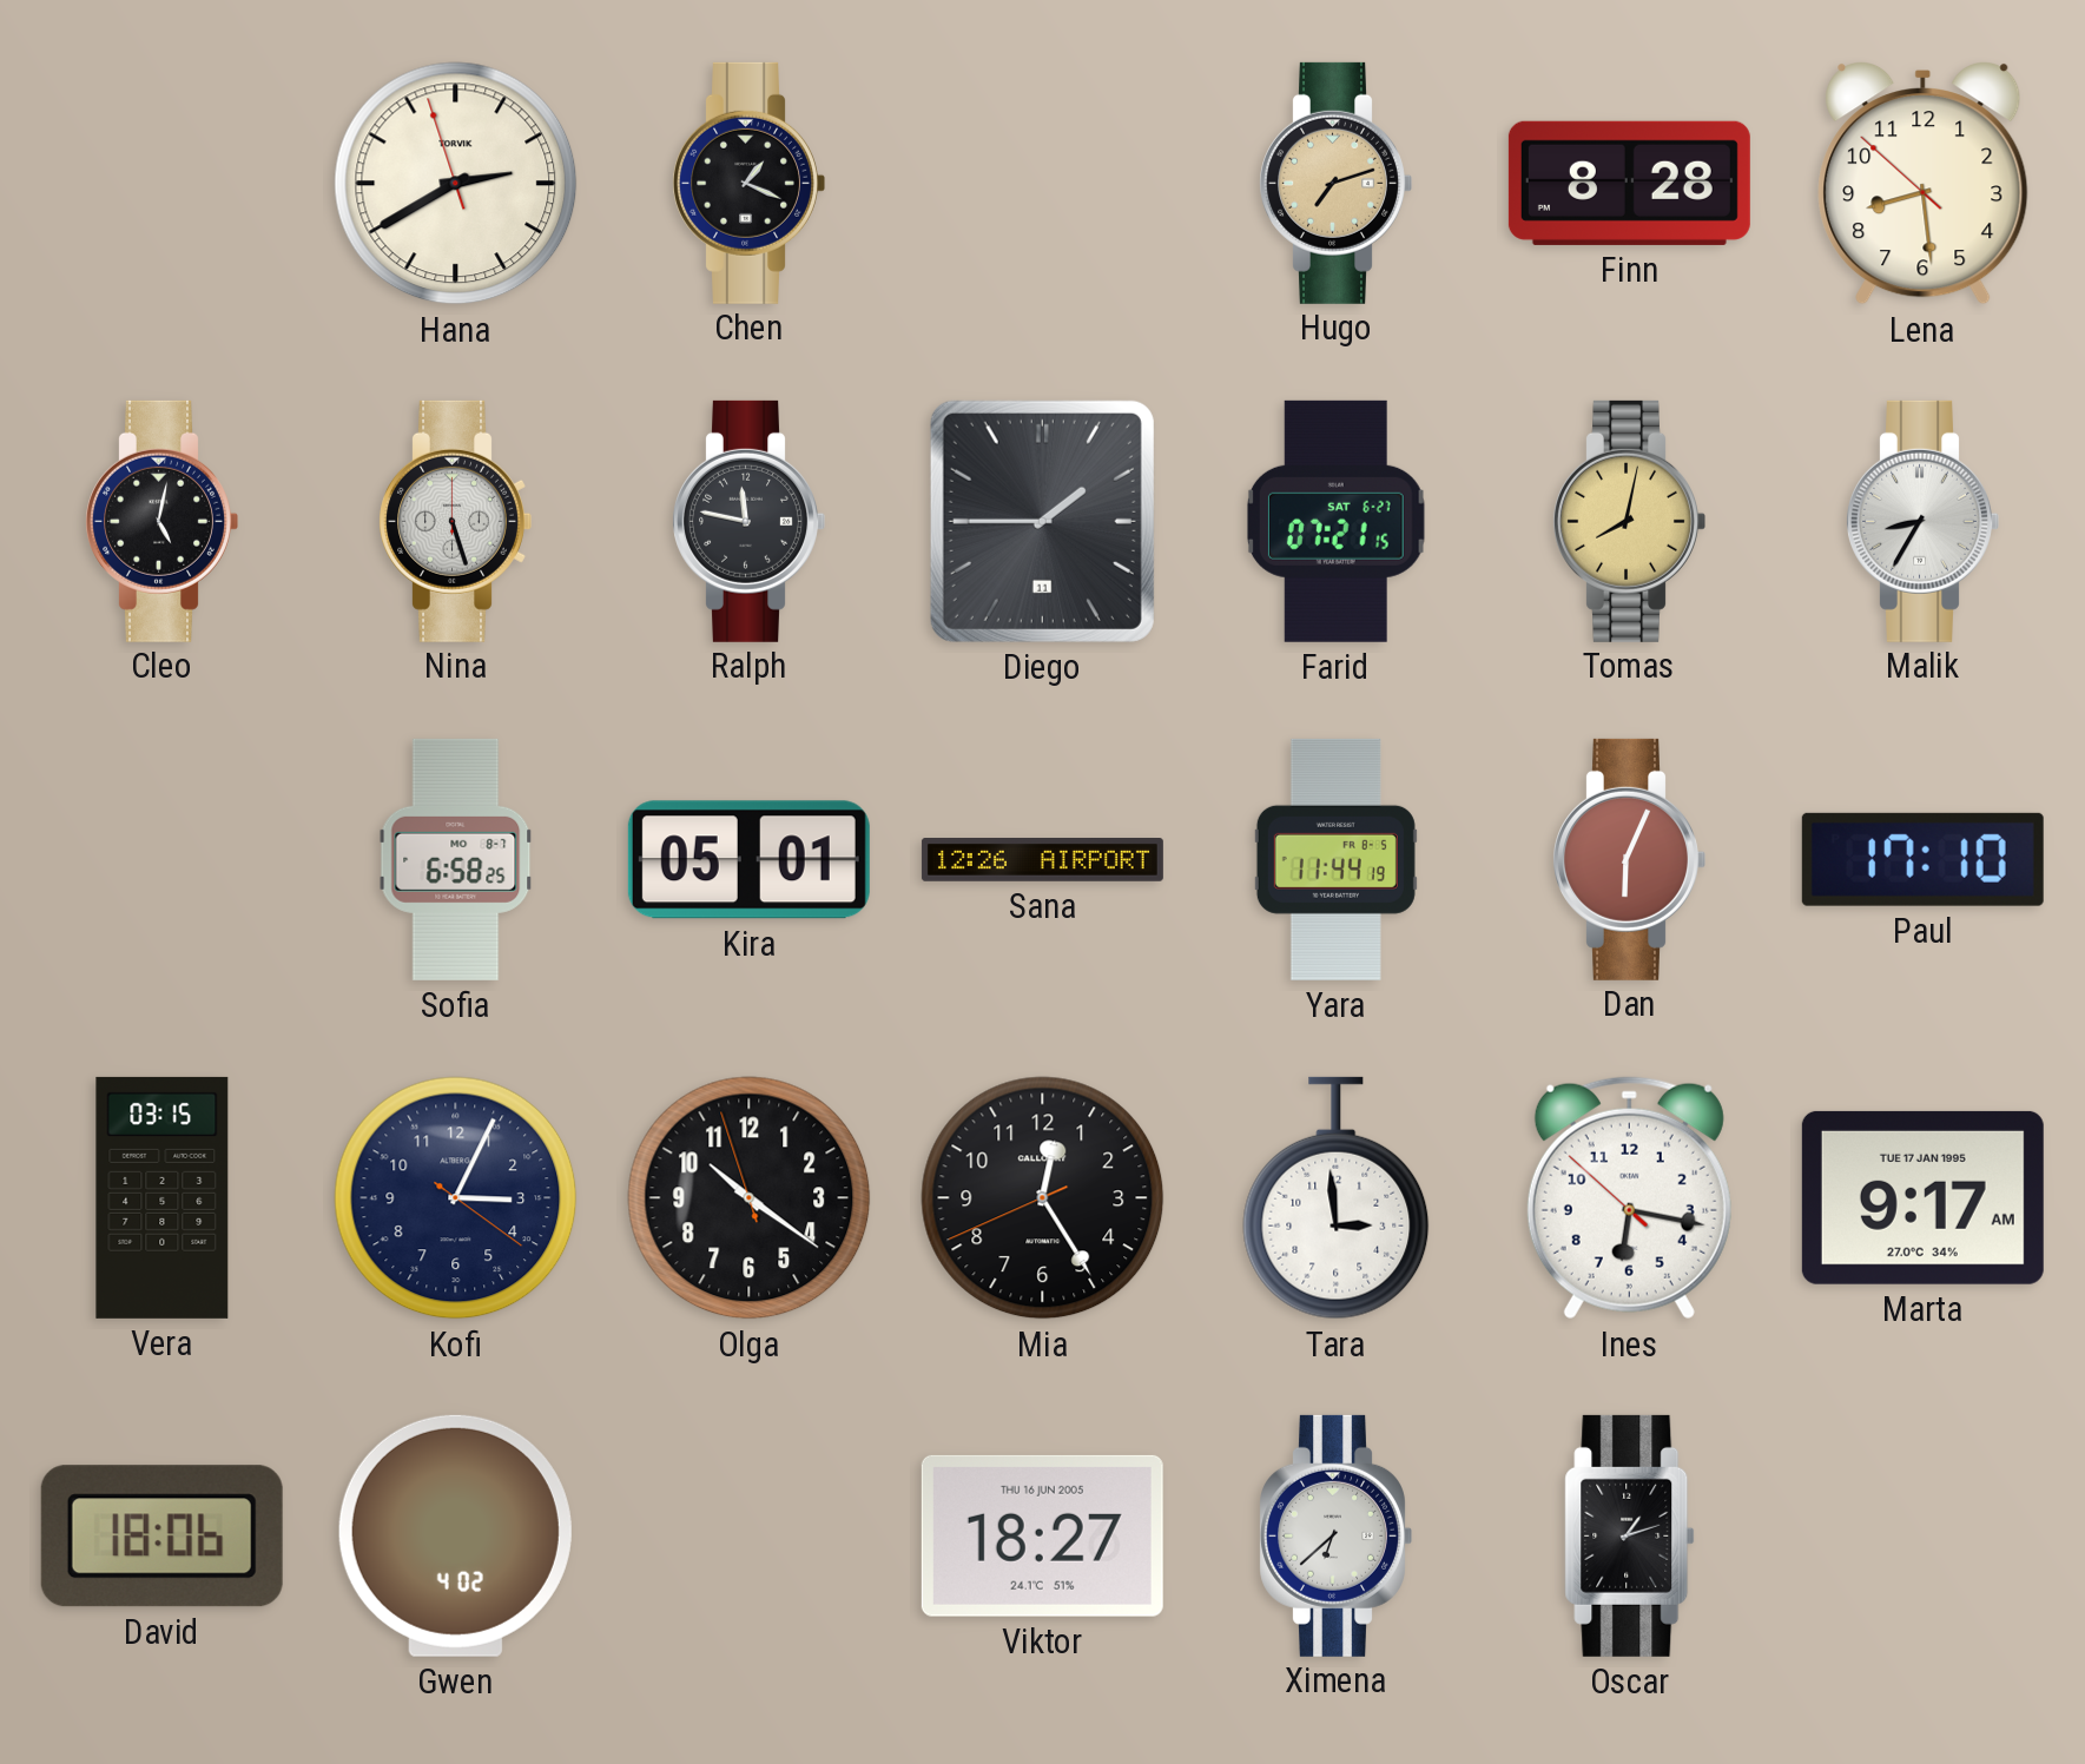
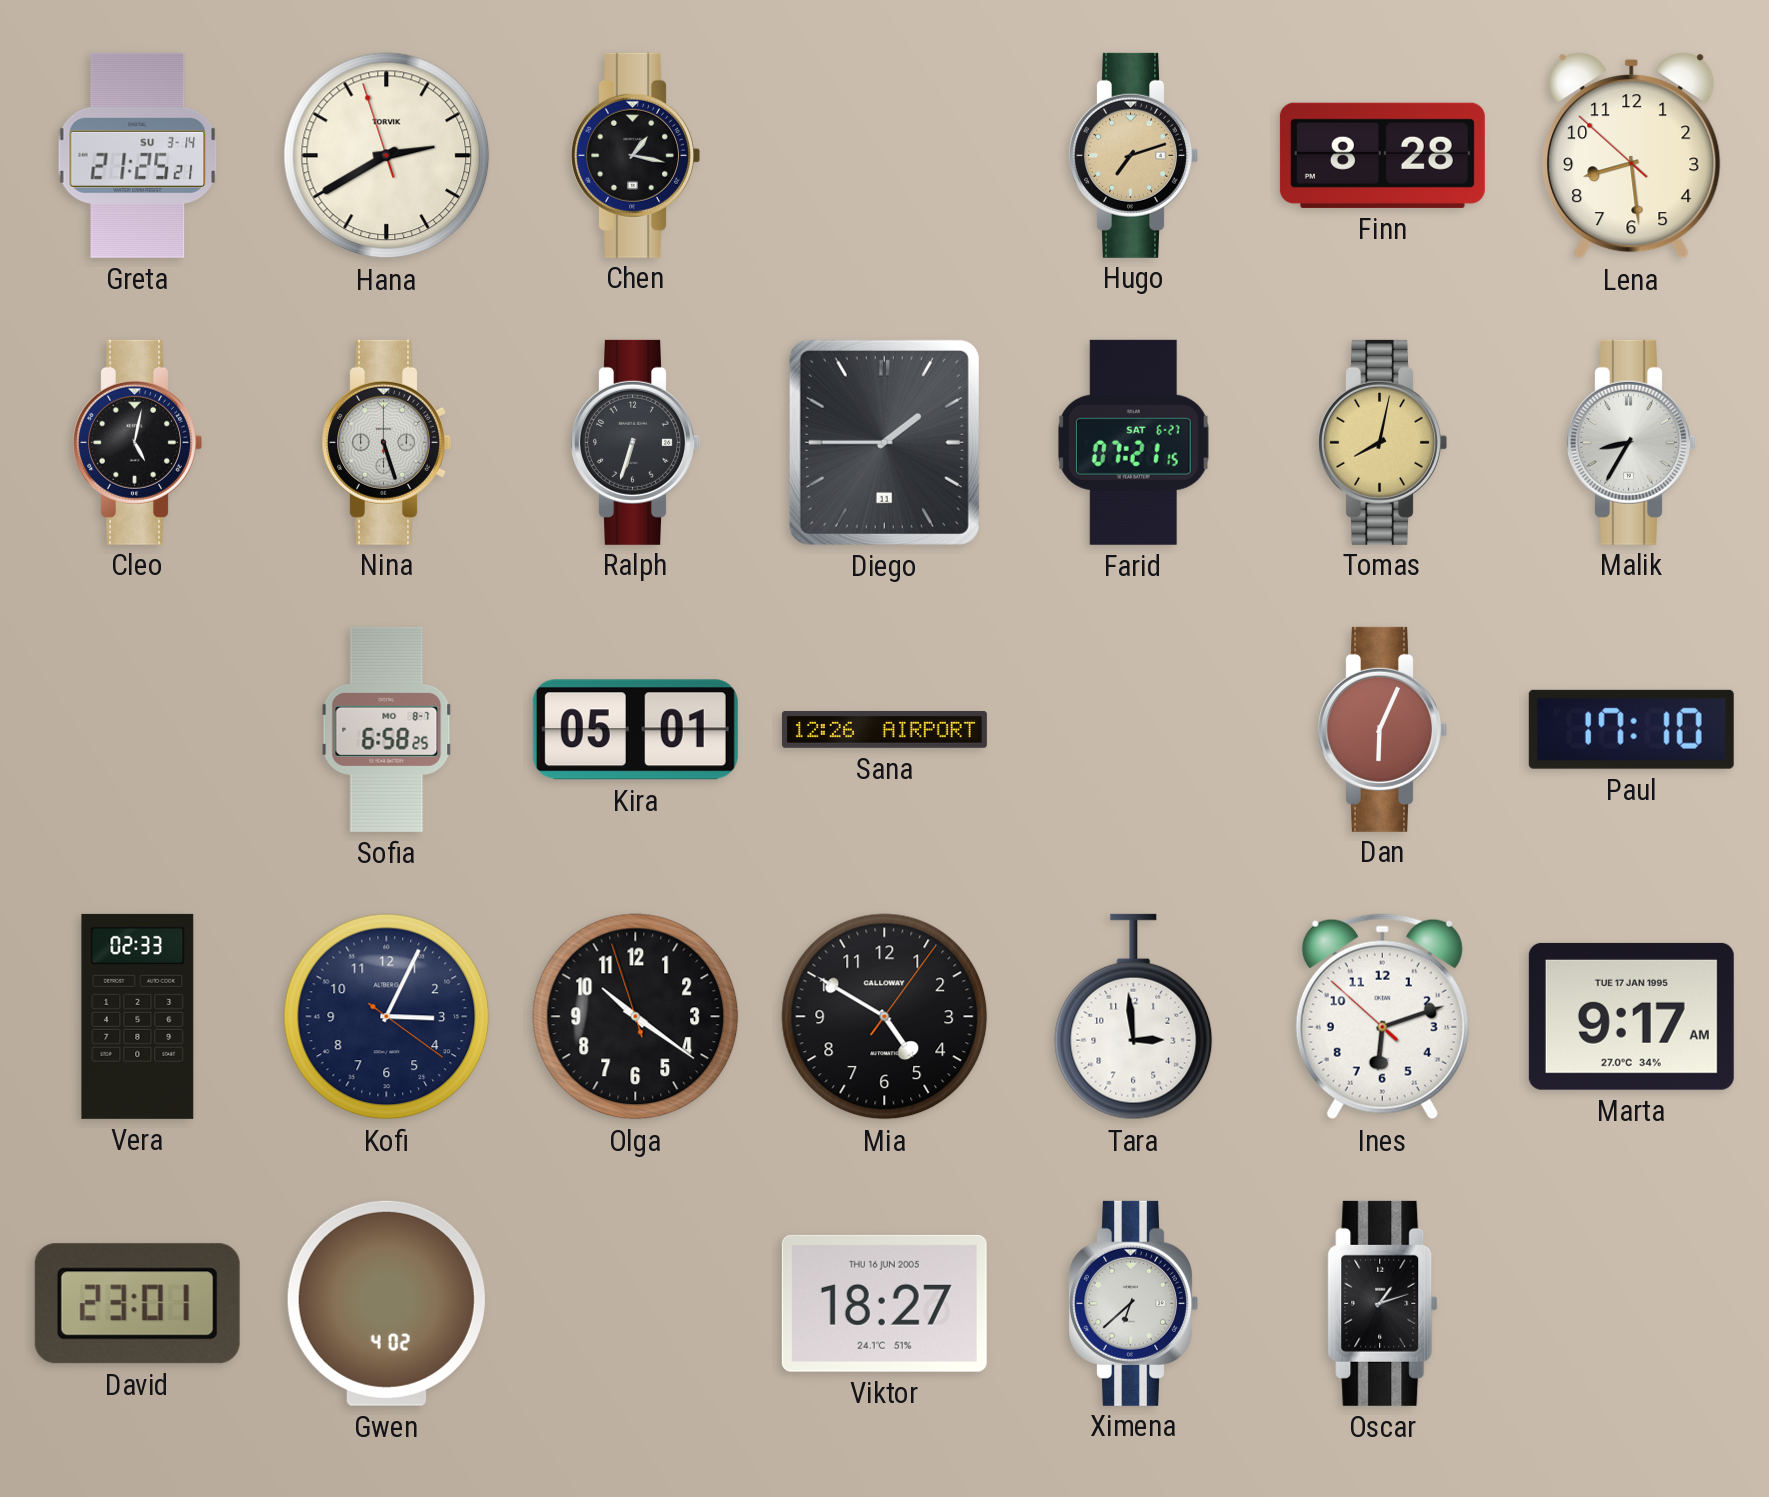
Greta: none -> 21:25 (138, 155)
Chen: 1:19 -> 1:17 (635, 155)
Ralph: 11:47 -> 6:33 (635, 442)
Yara: 11:44 -> none (1335, 859)
Vera: 03:15 -> 02:33 (138, 1016)
Mia: 12:24 -> 4:50 (885, 1017)
Ines: 6:16 -> 6:11 (1382, 1017)
David: 18:06 -> 23:01 (137, 1304)
